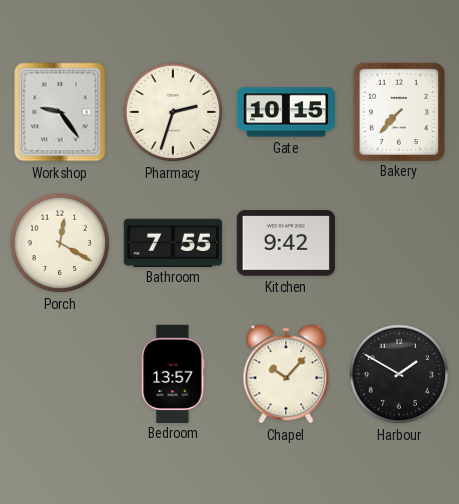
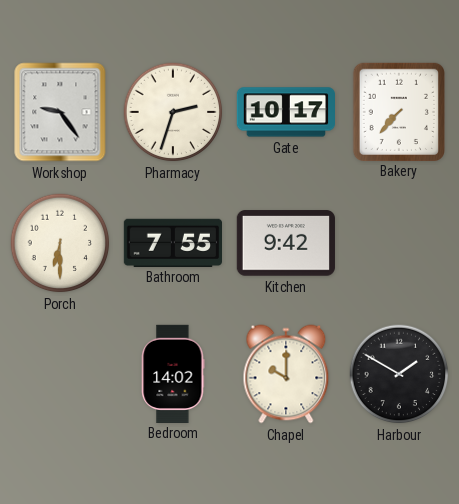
Gate: 10:15 -> 10:17 (285, 112)
Porch: 12:20 -> 6:30 (60, 243)
Bedroom: 13:57 -> 14:02 (173, 373)
Chapel: 10:07 -> 10:00 (286, 374)
